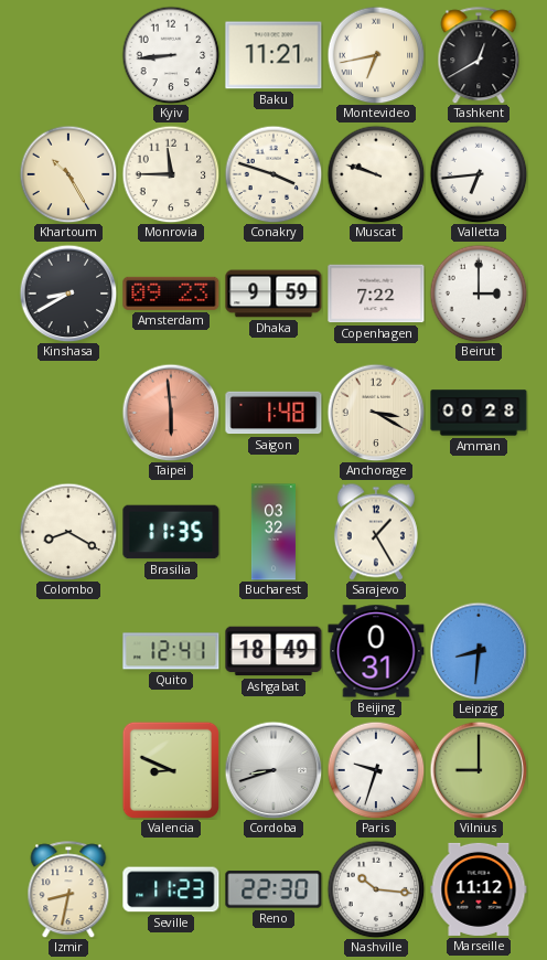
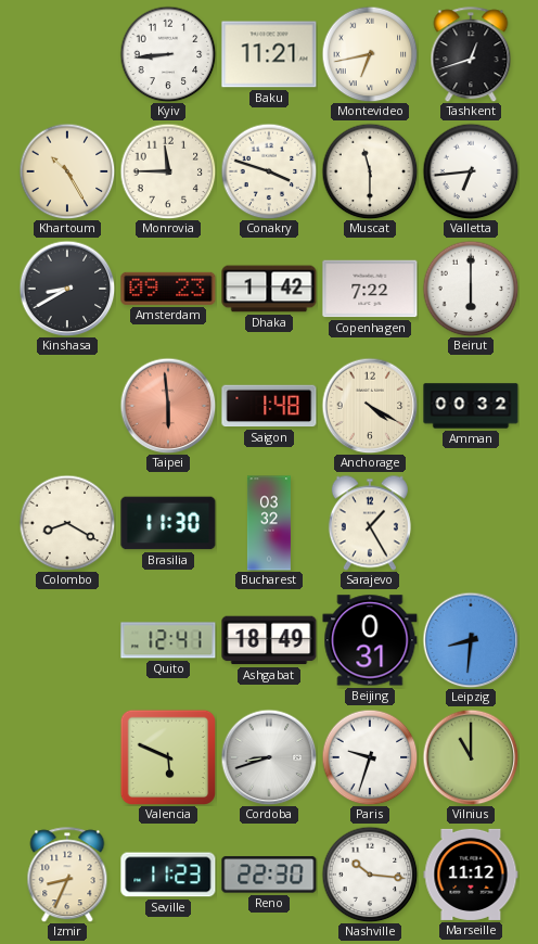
Tashkent: 12:40 -> 12:42 (471, 54)
Muscat: 9:48 -> 11:30 (370, 171)
Dhaka: 9:59 -> 1:42 (269, 289)
Beirut: 3:00 -> 6:00 (471, 289)
Anchorage: 3:20 -> 4:20 (370, 406)
Amman: 00:28 -> 00:32 (471, 406)
Brasilia: 11:35 -> 11:30 (168, 523)
Valencia: 8:49 -> 5:49 (167, 756)
Vilnius: 9:00 -> 11:00 (471, 757)
Izmir: 8:32 -> 8:34 (67, 875)
